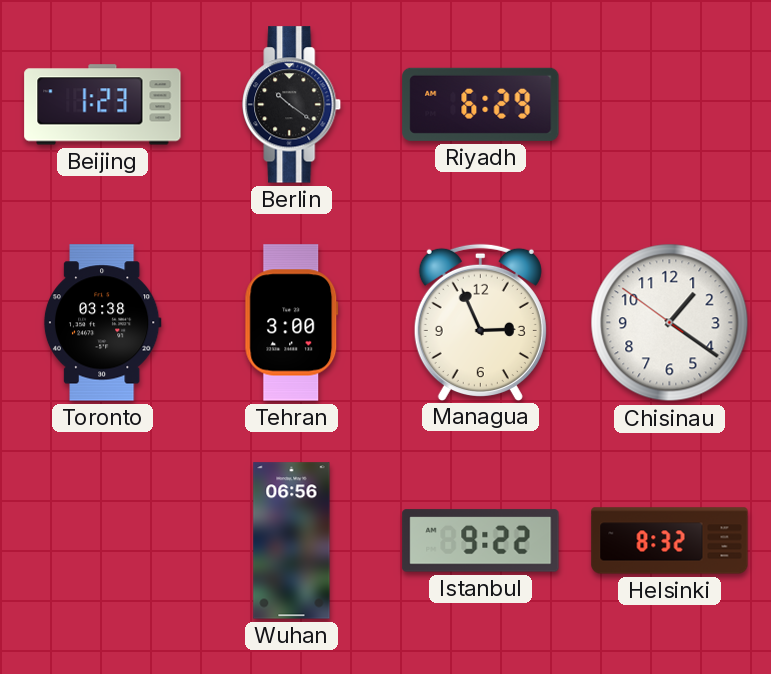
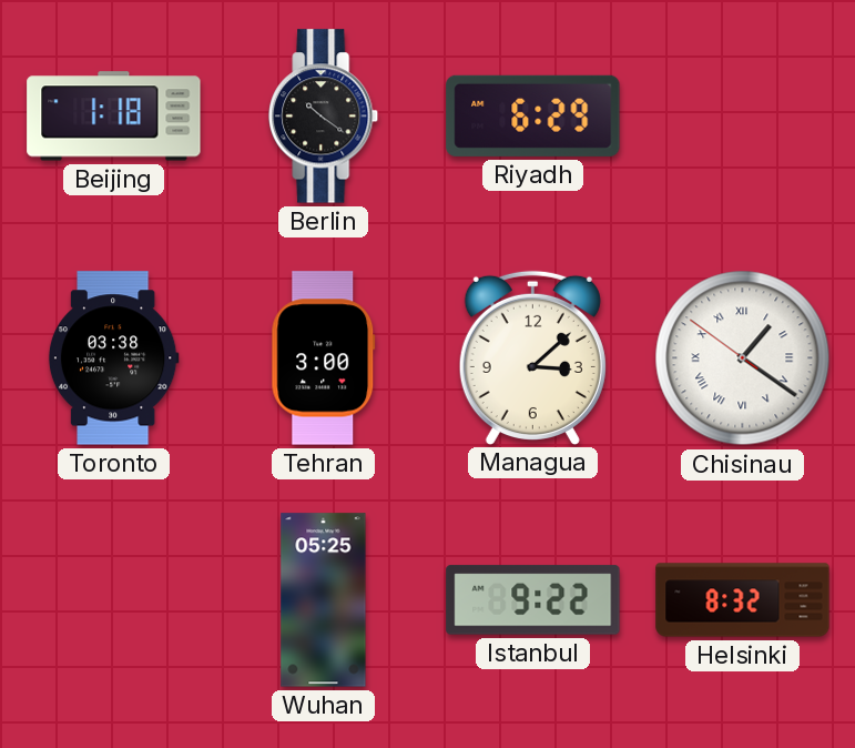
Beijing: 1:23 -> 1:18 (114, 117)
Managua: 2:56 -> 3:08 (532, 357)
Chisinau numerals: Arabic -> Roman (743, 358)
Wuhan: 06:56 -> 05:25 (324, 600)
